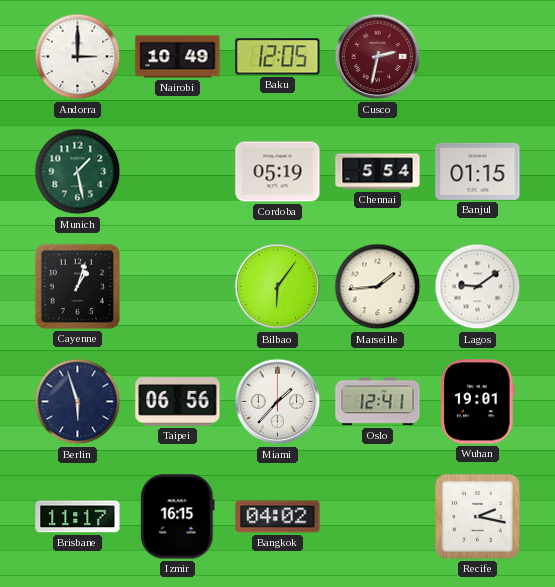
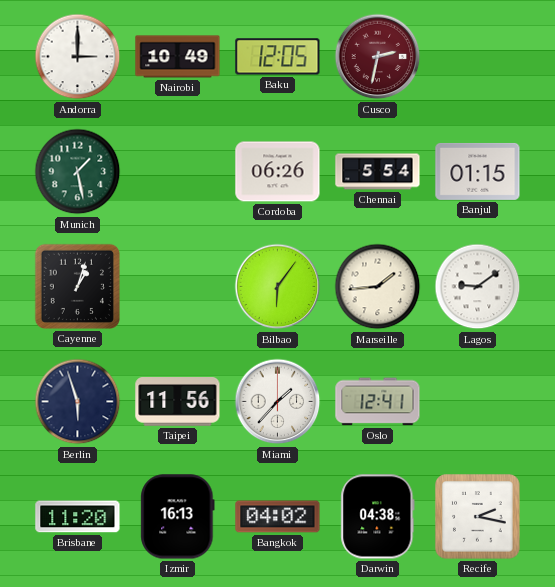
Cordoba: 05:19 -> 06:26 (278, 172)
Taipei: 06:56 -> 11:56 (178, 402)
Wuhan: 19:01 -> none (478, 402)
Brisbane: 11:17 -> 11:20 (78, 517)
Izmir: 16:15 -> 16:13 (178, 517)
Darwin: none -> 04:38 (378, 517)
